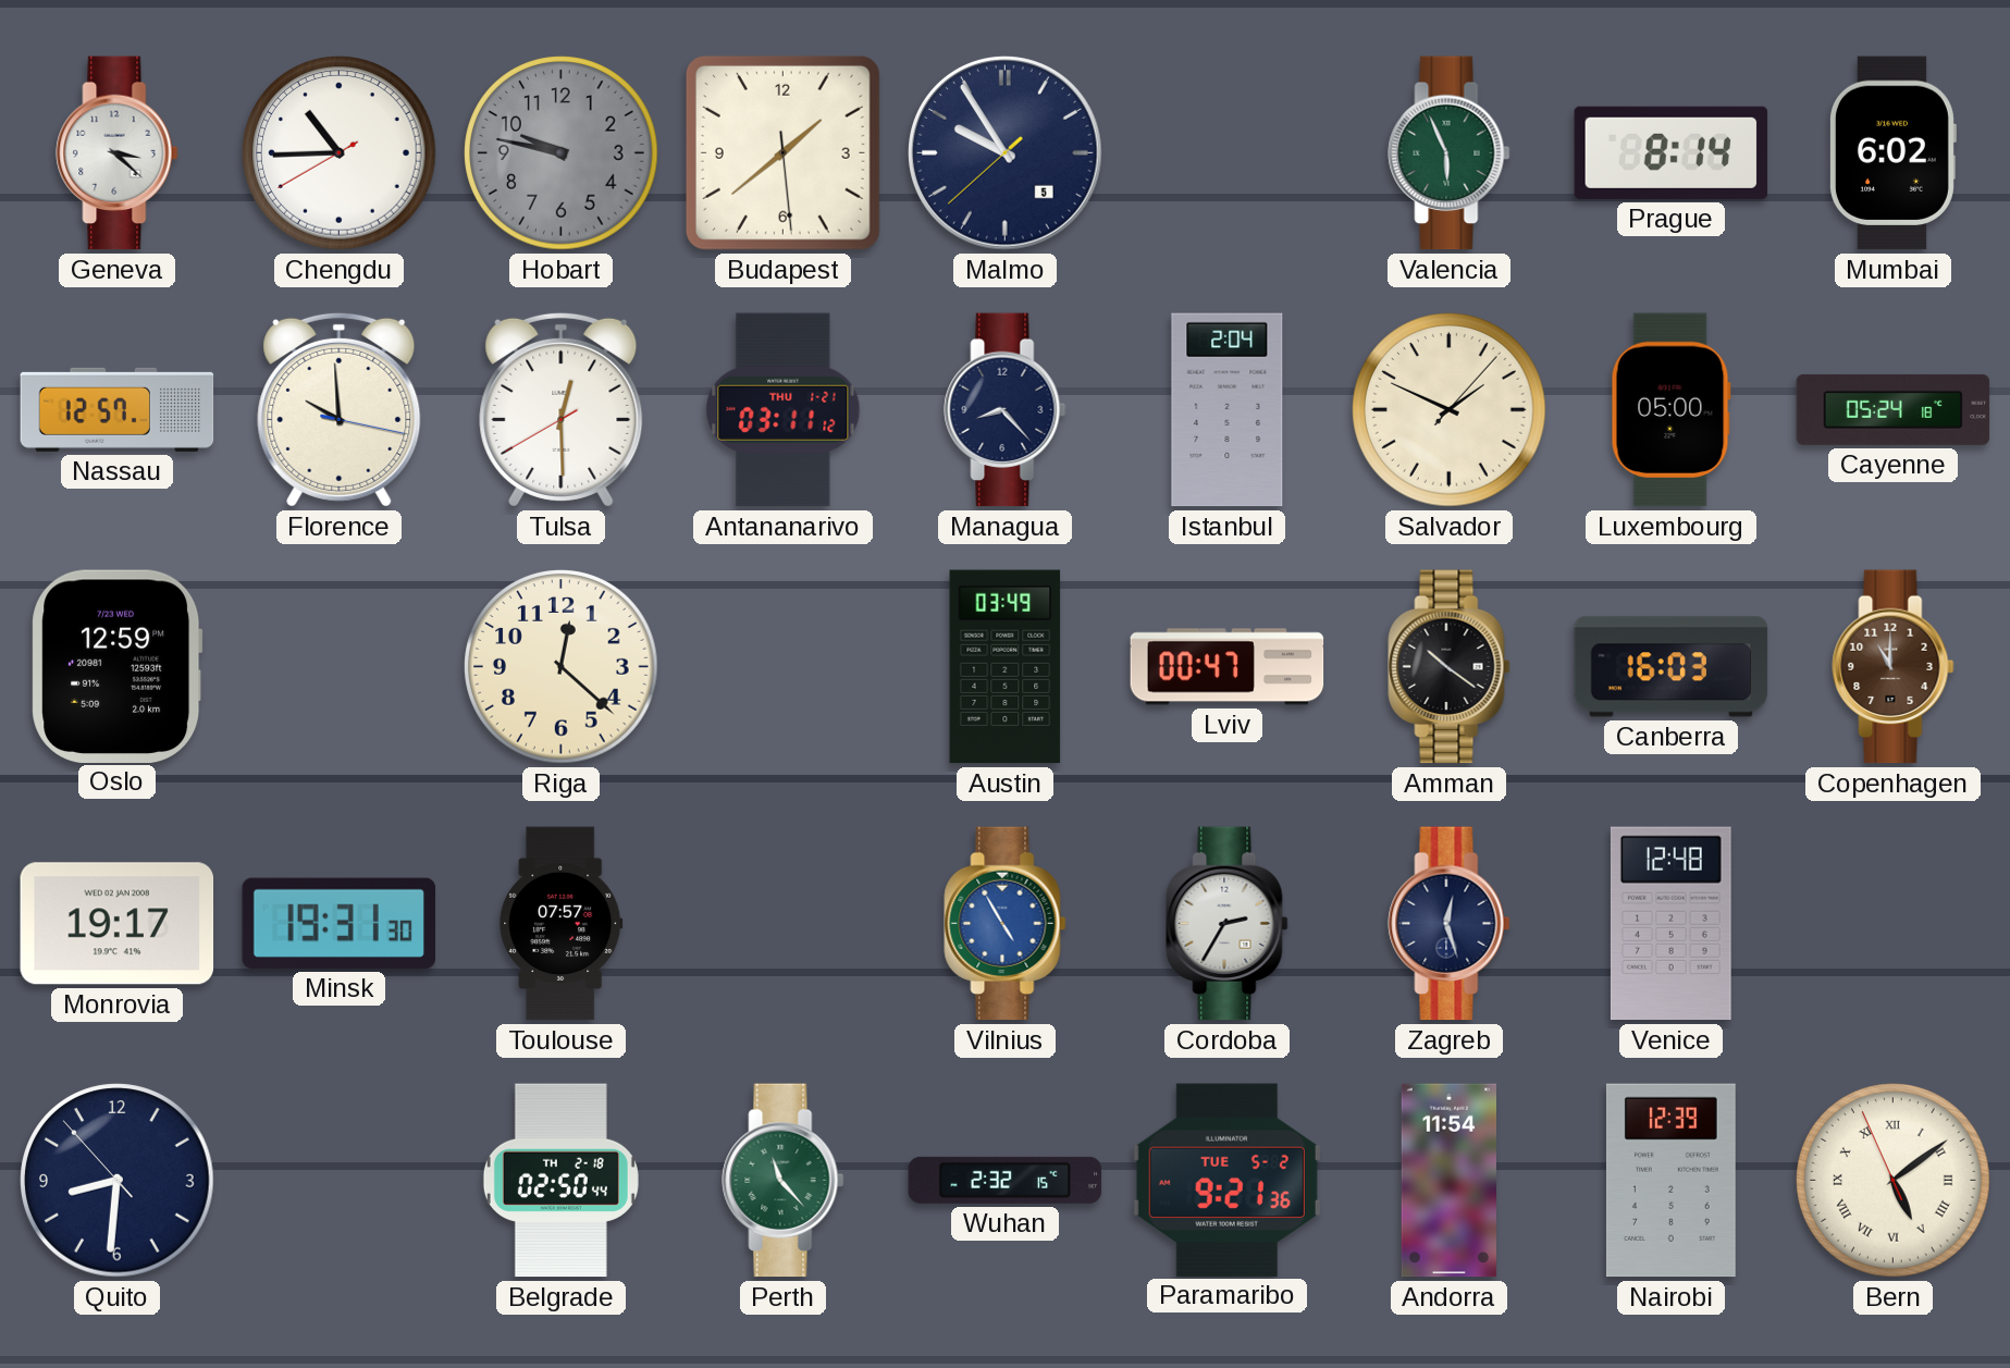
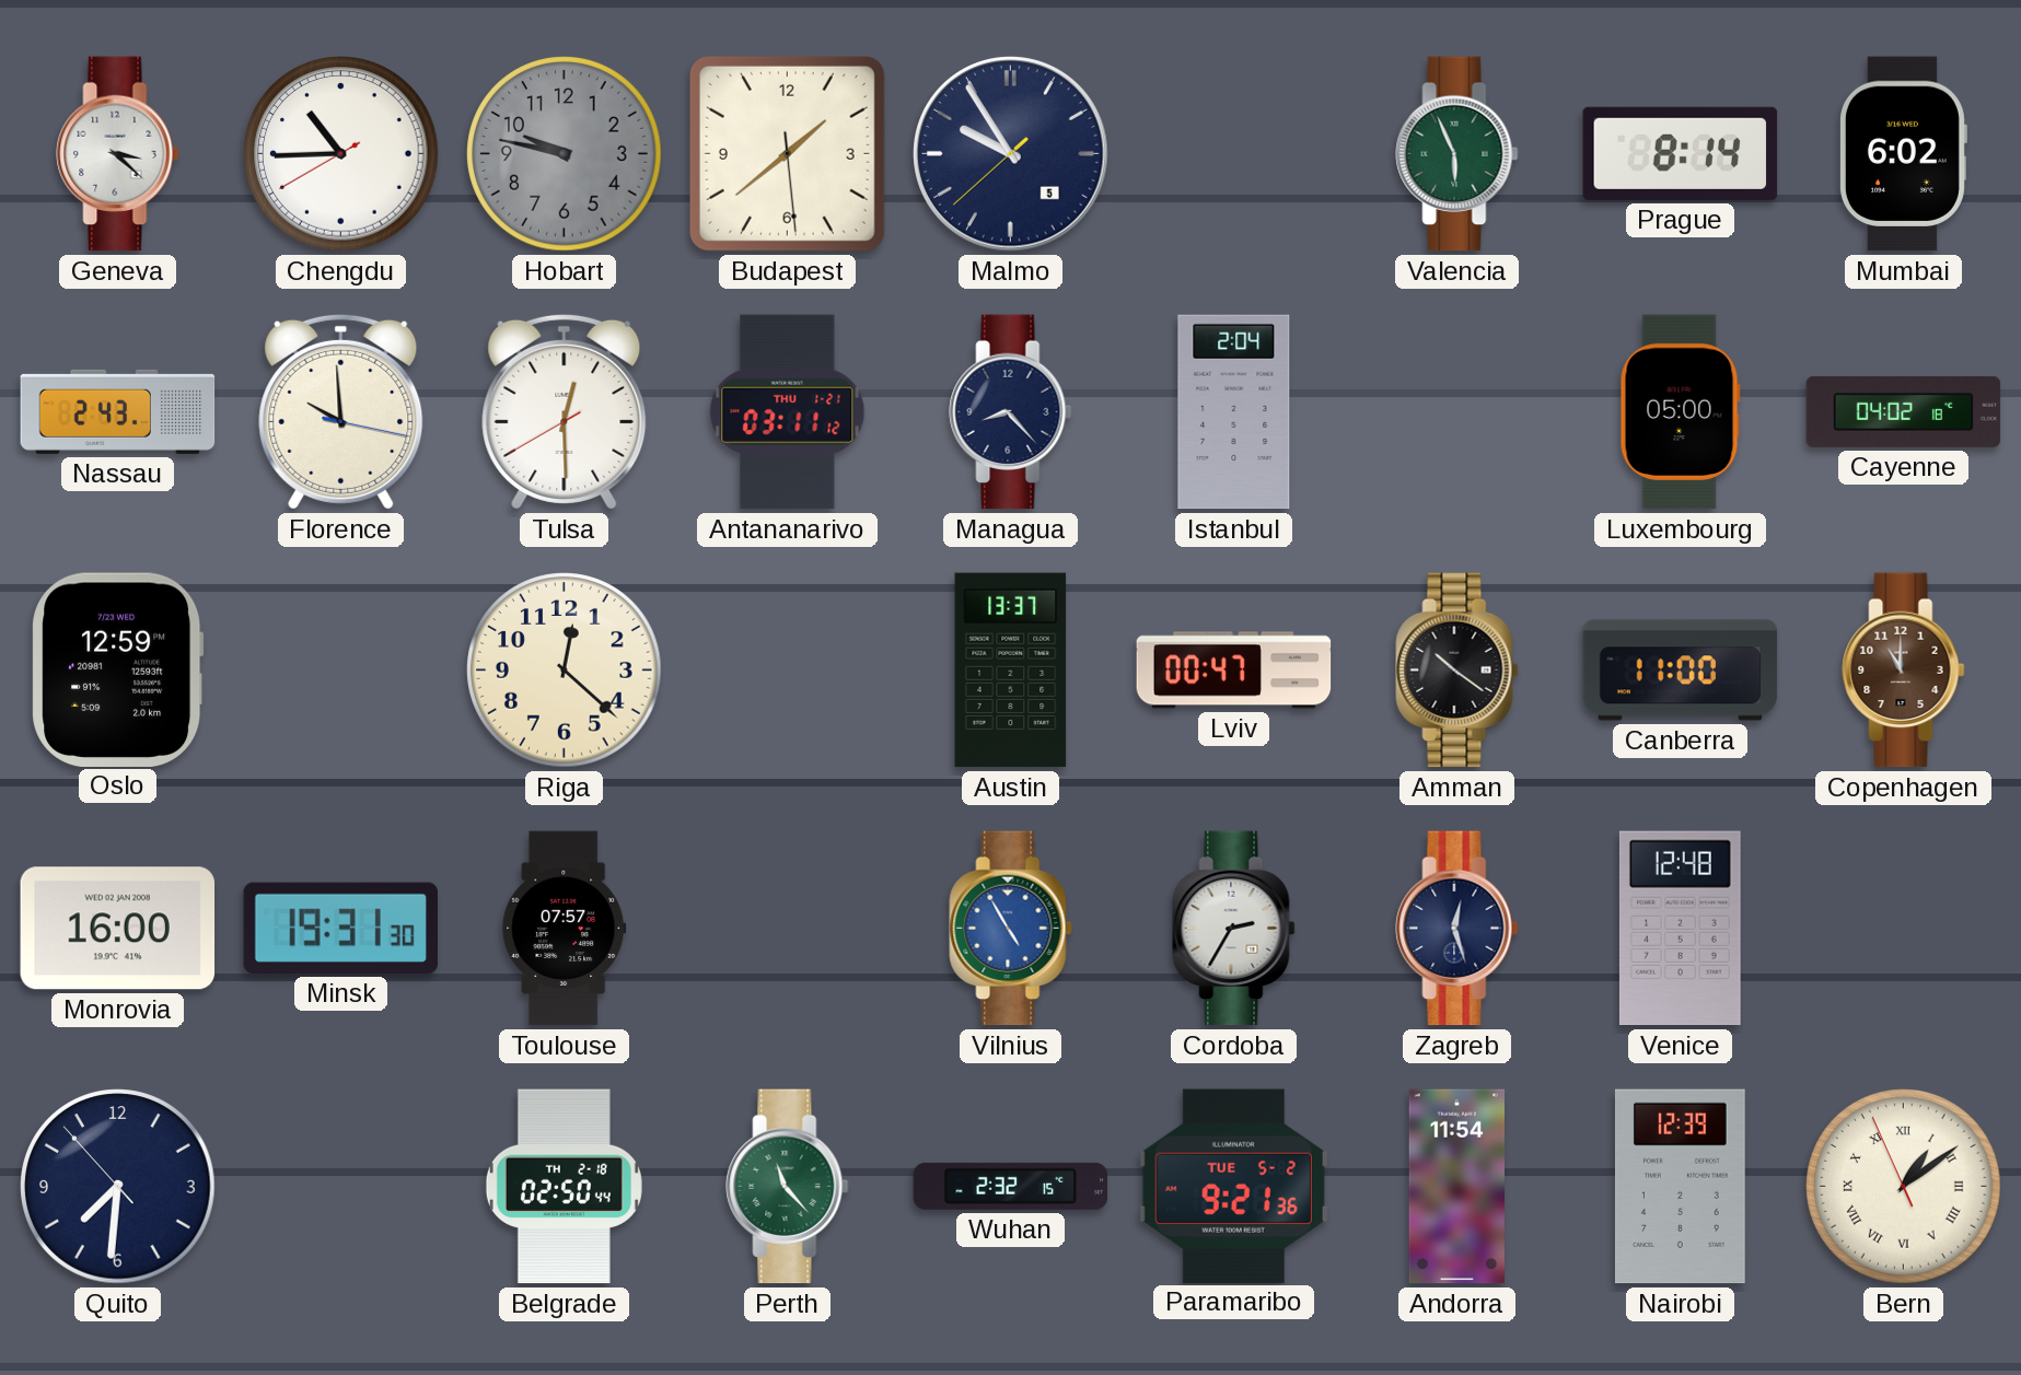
Nassau: 12:57 -> 2:43 (118, 411)
Salvador: 1:49 -> none (1450, 410)
Cayenne: 05:24 -> 04:02 (1904, 411)
Austin: 03:49 -> 13:37 (1011, 671)
Canberra: 16:03 -> 11:00 (1681, 671)
Monrovia: 19:17 -> 16:00 (118, 929)
Quito: 8:30 -> 7:30 (118, 1187)
Bern: 5:08 -> 1:08 (1904, 1187)
